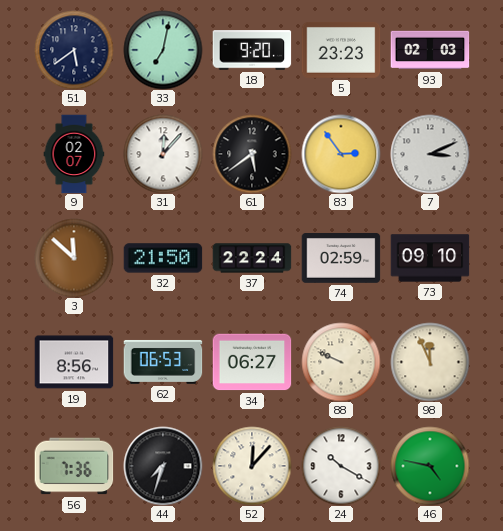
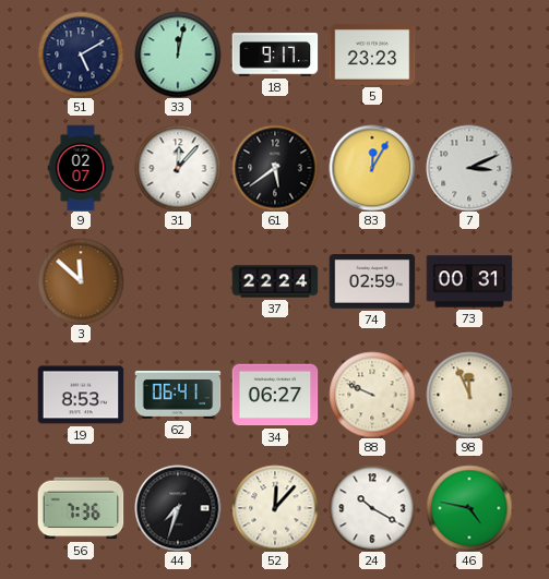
51: 5:39 -> 5:10 (81, 55)
33: 7:02 -> 12:02 (178, 55)
18: 9:20 -> 9:17 (275, 55)
93: 02:03 -> none (430, 50)
83: 2:54 -> 12:05 (372, 168)
32: 21:50 -> none (163, 258)
73: 09:10 -> 00:31 (469, 281)
19: 8:56 -> 8:53 (81, 395)
62: 06:53 -> 06:41 (178, 395)
